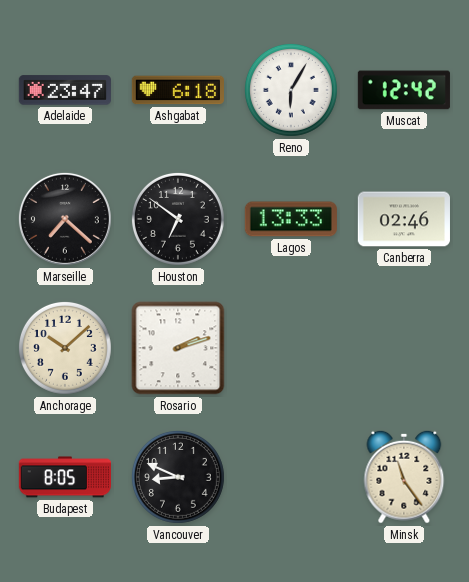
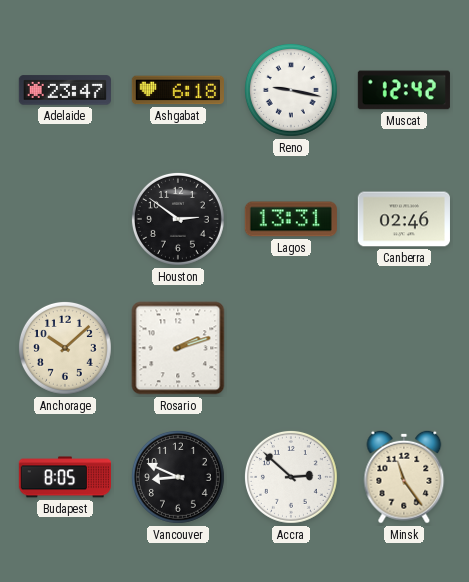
Reno: 6:05 -> 9:17 (291, 90)
Marseille: 7:22 -> none (65, 219)
Houston: 6:51 -> 2:51 (178, 219)
Lagos: 13:33 -> 13:31 (291, 219)
Accra: none -> 2:52 (291, 477)
